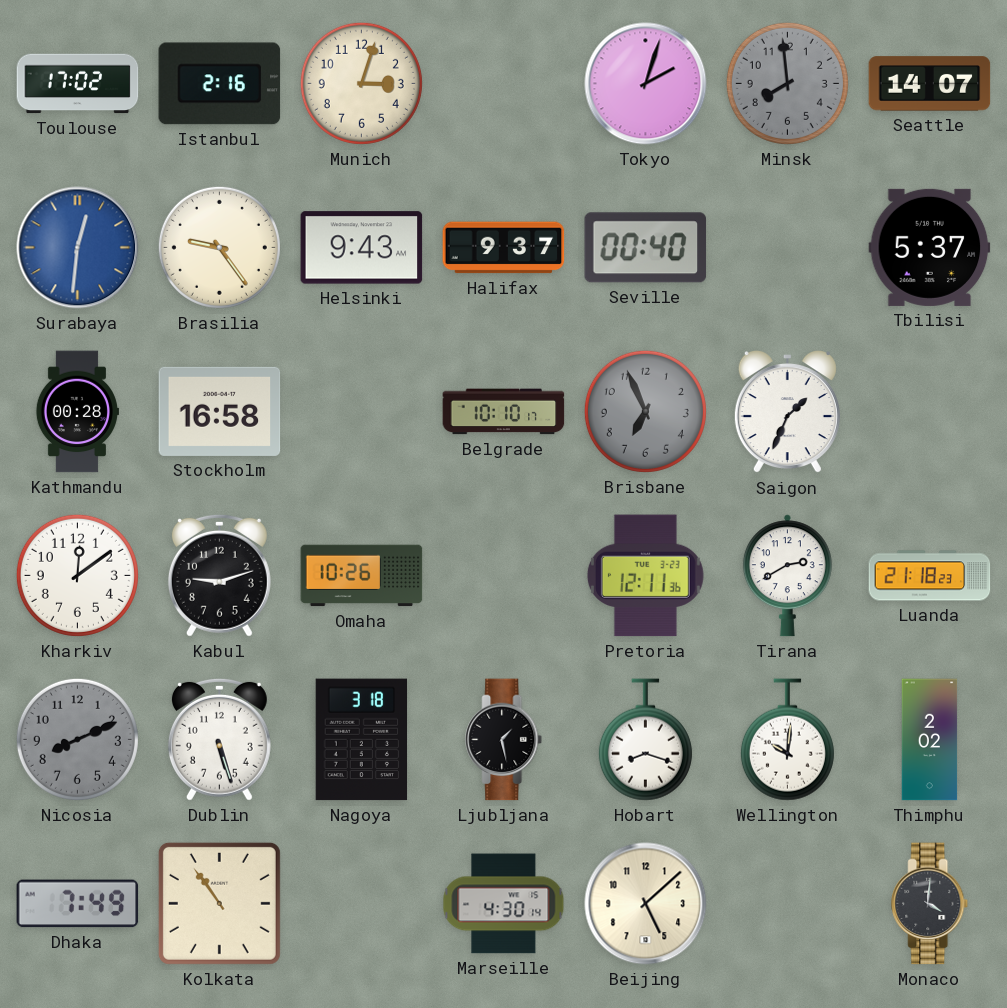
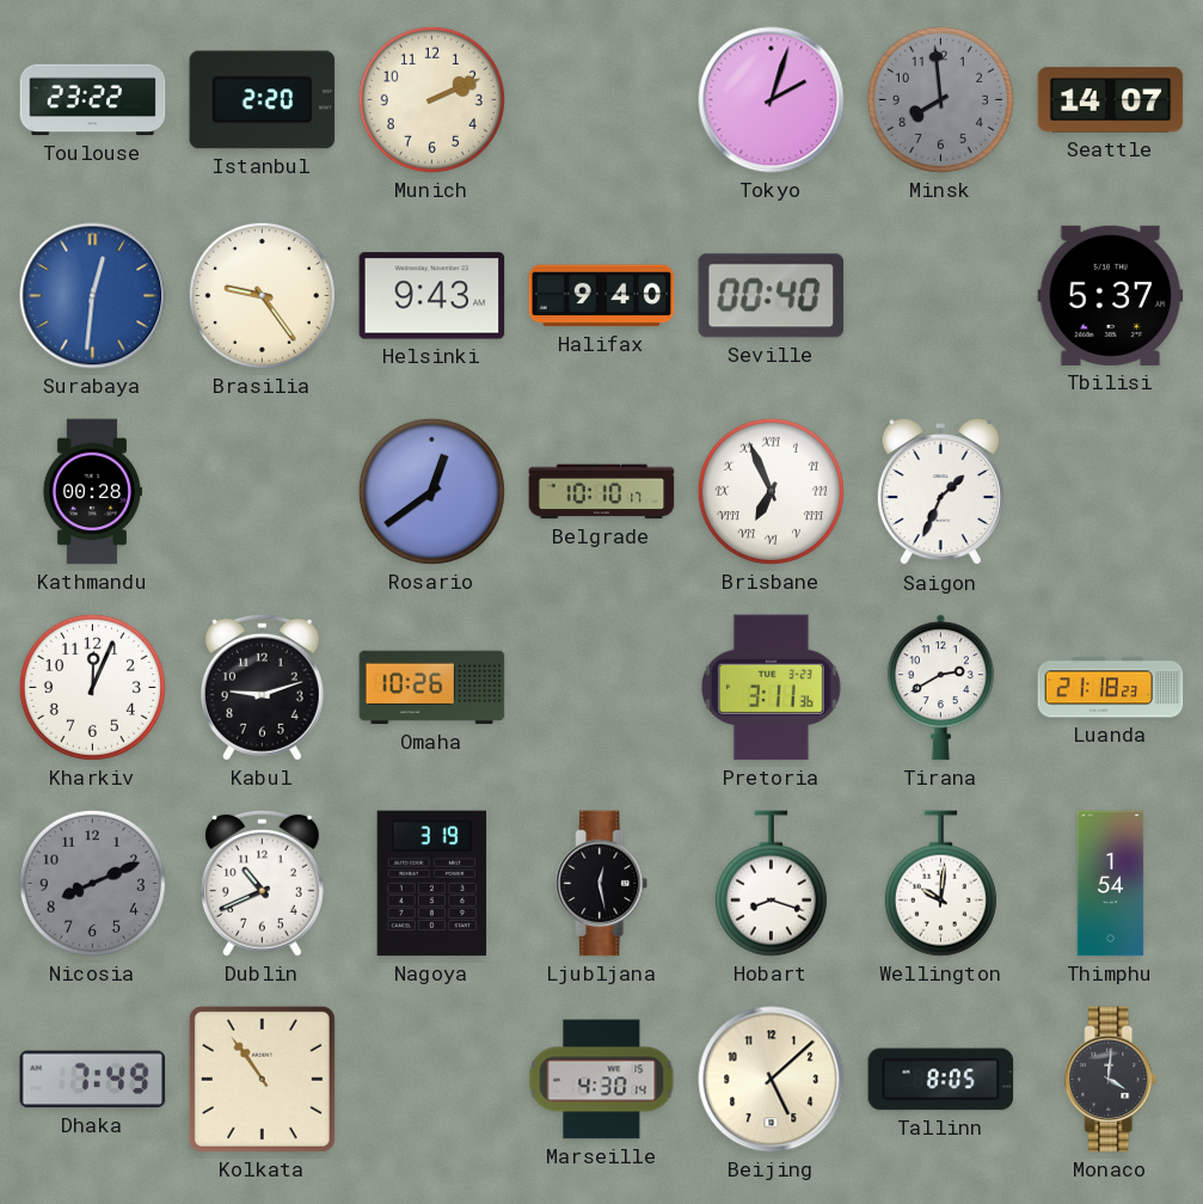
Toulouse: 17:02 -> 23:22 (93, 100)
Istanbul: 2:16 -> 2:20 (263, 100)
Munich: 3:03 -> 2:11 (431, 99)
Halifax: 9:37 -> 9:40 (602, 296)
Stockholm: 16:58 -> none (220, 411)
Rosario: none -> 12:39 (431, 491)
Brisbane dial: grey -> white (771, 491)
Brisbane numerals: Arabic -> Roman (771, 491)
Kharkiv: 12:09 -> 12:04 (92, 687)
Pretoria: 12:11 -> 3:11 (771, 688)
Dublin: 5:27 -> 10:41 (262, 883)
Nagoya: 3:18 -> 3:19 (432, 884)
Ljubljana: 1:28 -> 12:28 (602, 884)
Thimphu: 2:02 -> 1:54 (1111, 884)
Tallinn: none -> 8:05 (941, 1080)
